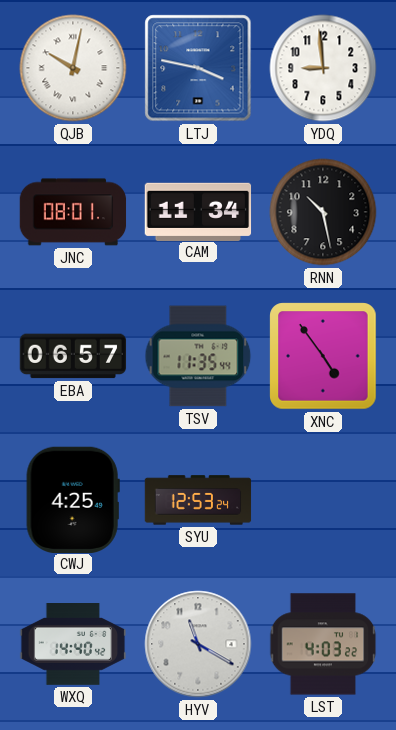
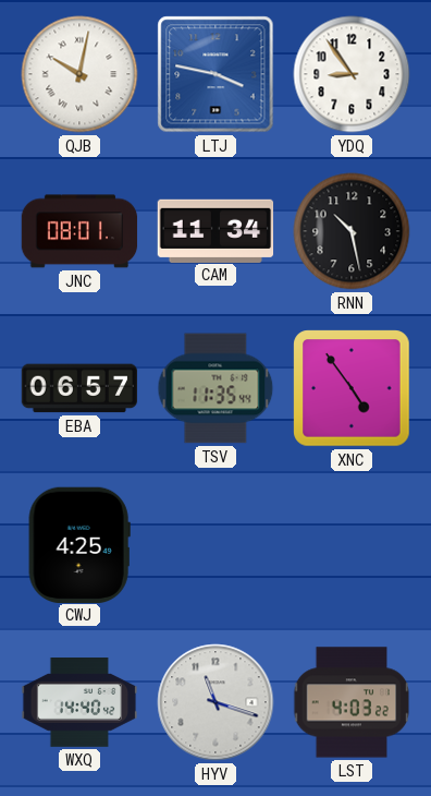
YDQ: 8:59 -> 8:54 (352, 74)
SYU: 12:53 -> none (198, 500)
HYV: 11:20 -> 11:18 (215, 702)
